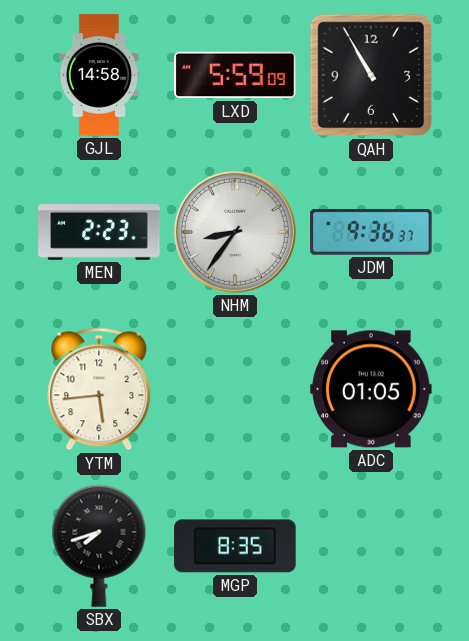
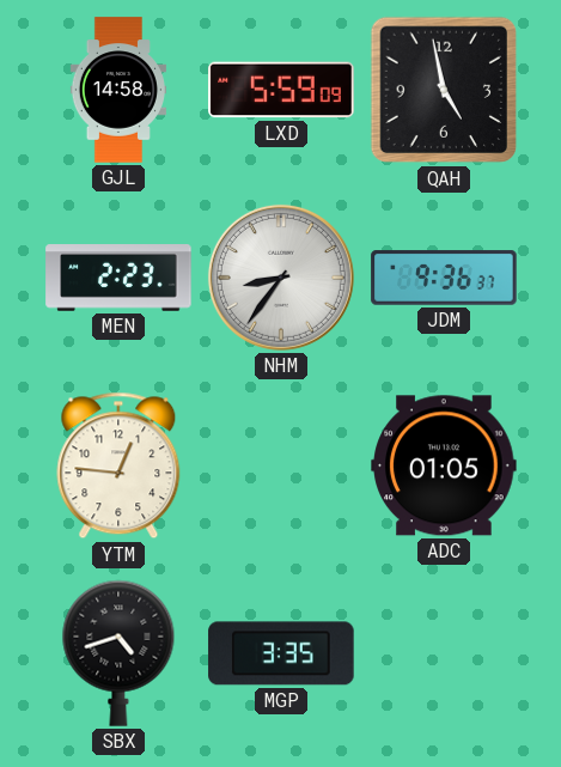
QAH: 10:55 -> 4:58 (444, 90)
YTM: 5:44 -> 12:46 (118, 465)
SBX: 7:42 -> 4:42 (118, 653)
MGP: 8:35 -> 3:35 (281, 653)
